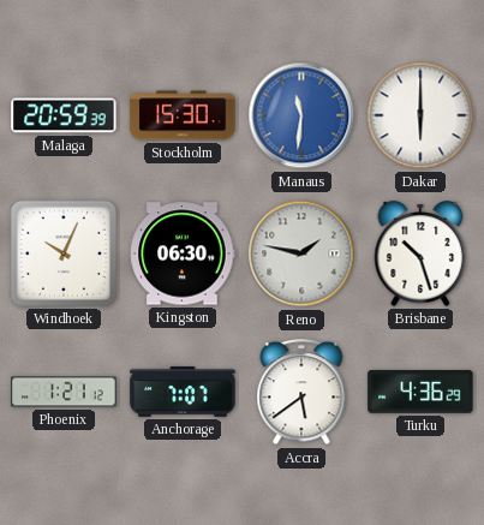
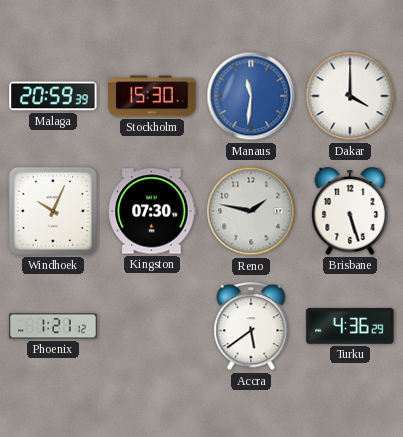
Dakar: 6:00 -> 4:00 (350, 96)
Kingston: 06:30 -> 07:30 (152, 211)
Brisbane: 10:27 -> 5:27 (350, 211)
Anchorage: 7:07 -> none (183, 392)
